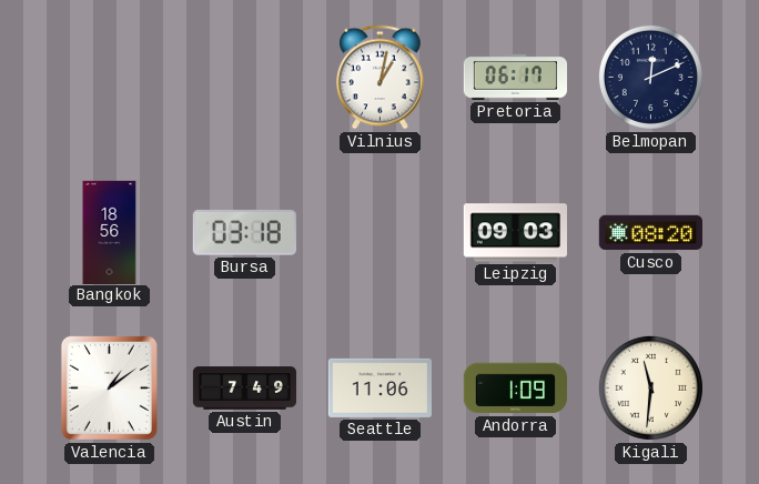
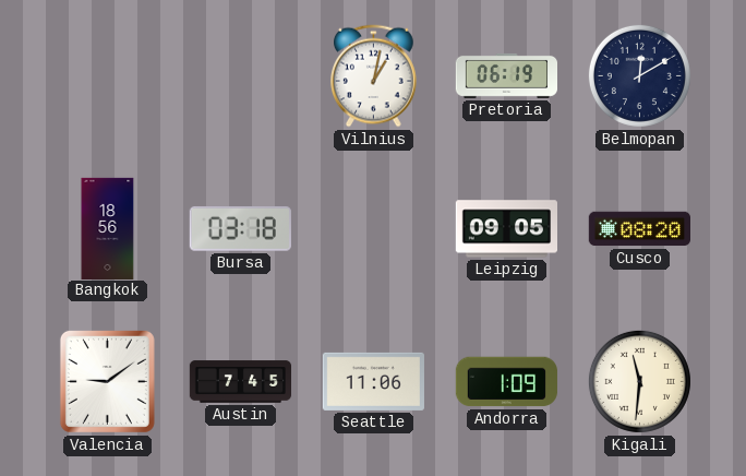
Pretoria: 06:17 -> 06:19 (506, 75)
Belmopan: 12:11 -> 12:10 (639, 75)
Leipzig: 09:03 -> 09:05 (506, 229)
Valencia: 1:09 -> 9:09 (107, 381)
Austin: 7:49 -> 7:45 (241, 382)
